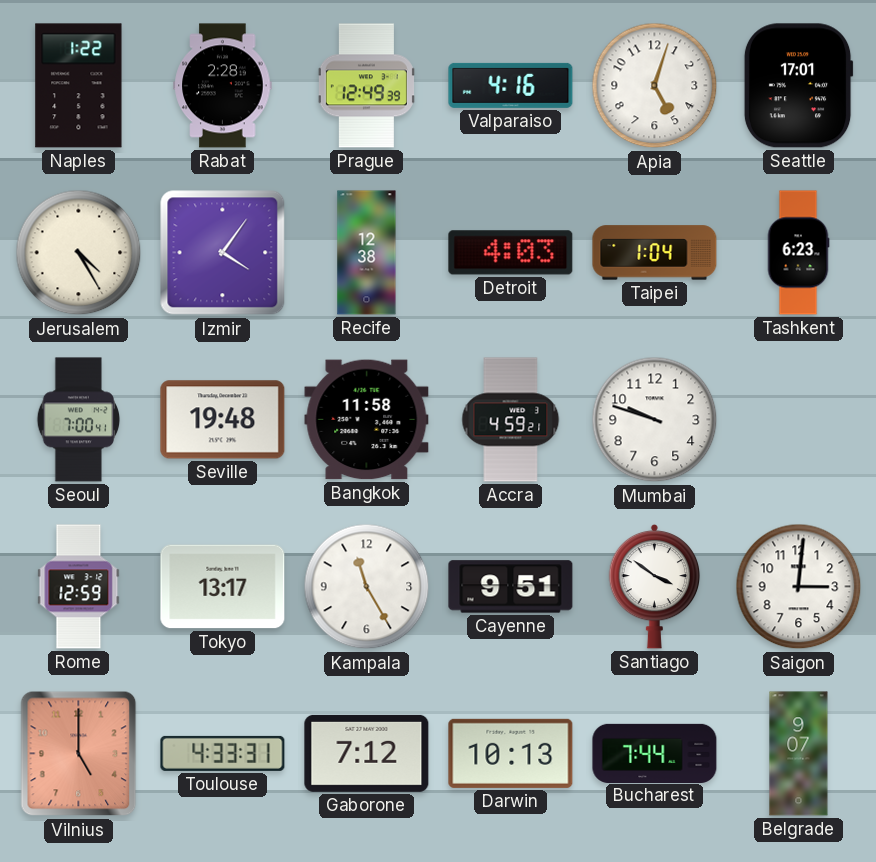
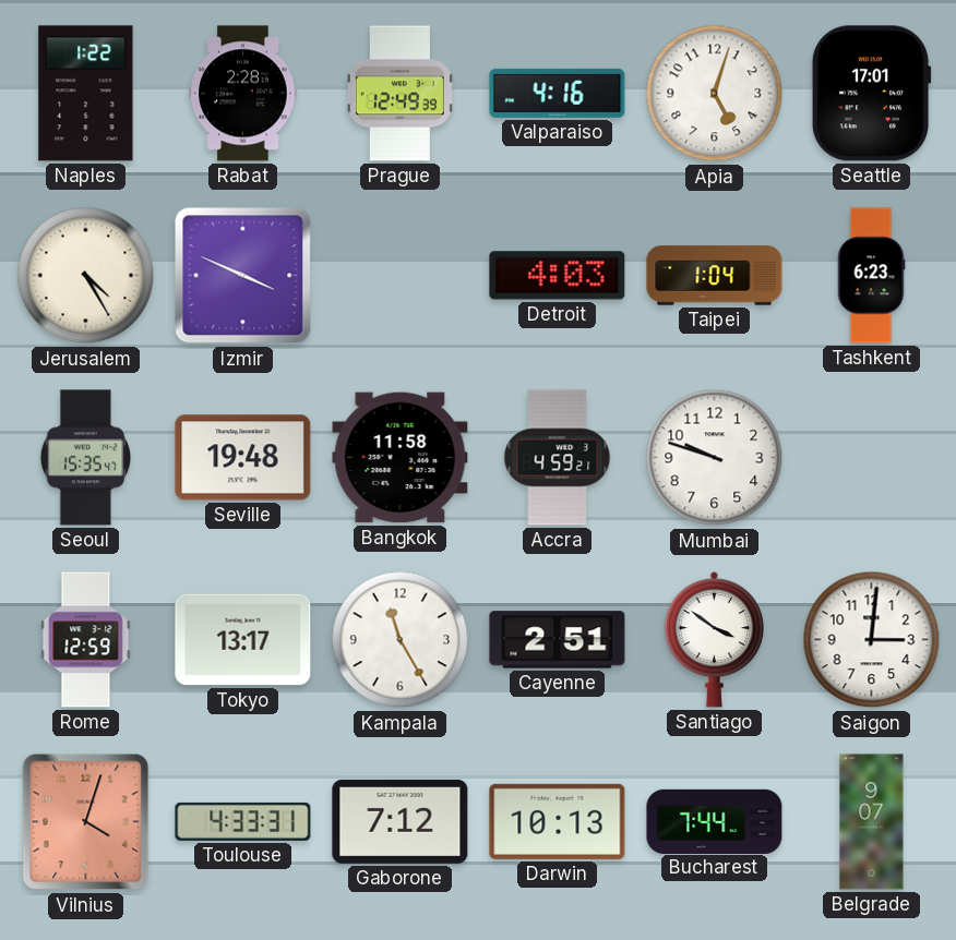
Izmir: 4:06 -> 3:49 (243, 276)
Recife: 12:38 -> none (367, 253)
Seoul: 7:00 -> 15:35 (86, 458)
Cayenne: 9:51 -> 2:51 (558, 640)
Vilnius: 5:00 -> 4:03 (86, 822)
